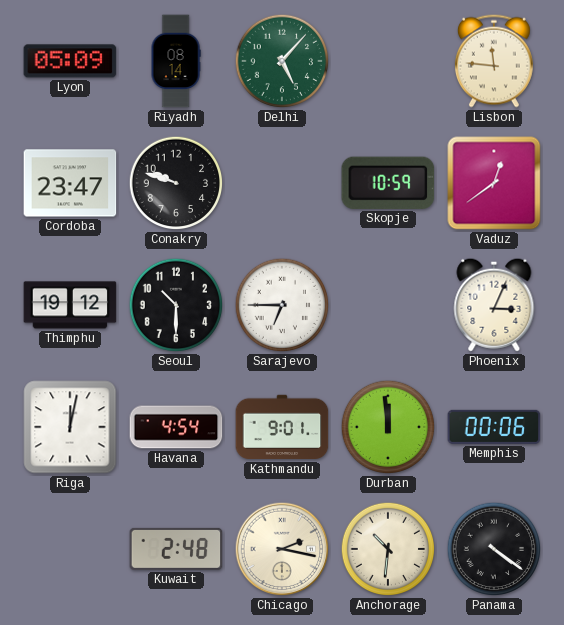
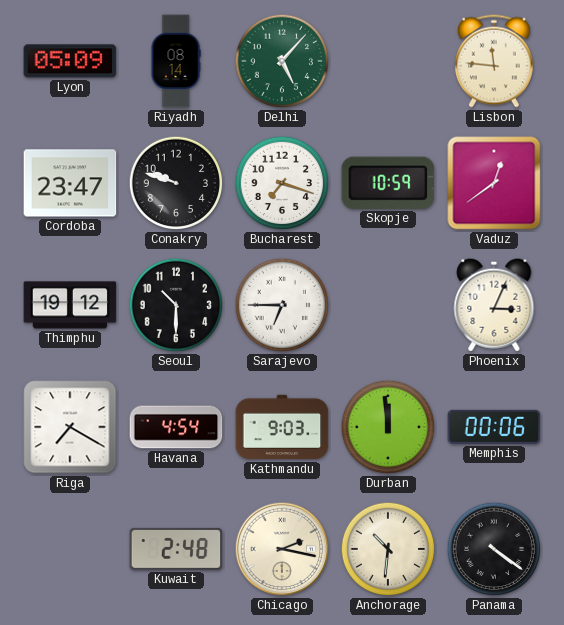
Bucharest: none -> 7:18 (282, 183)
Riga: 12:02 -> 7:20 (70, 427)
Kathmandu: 9:01 -> 9:03 (282, 427)
